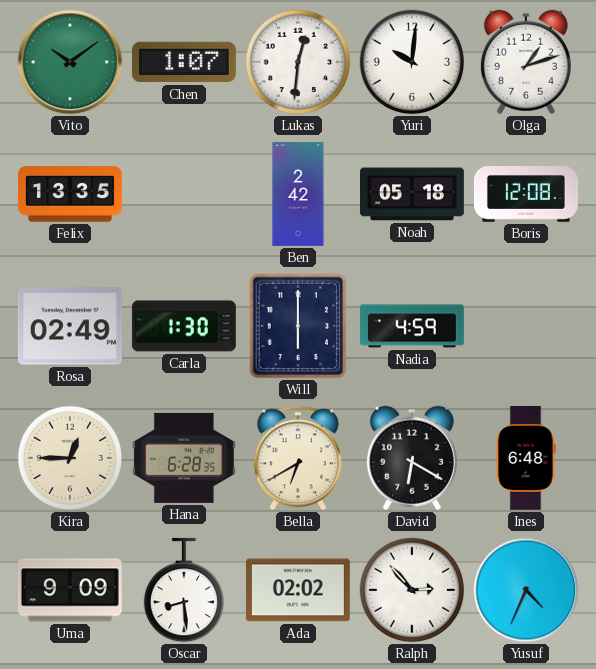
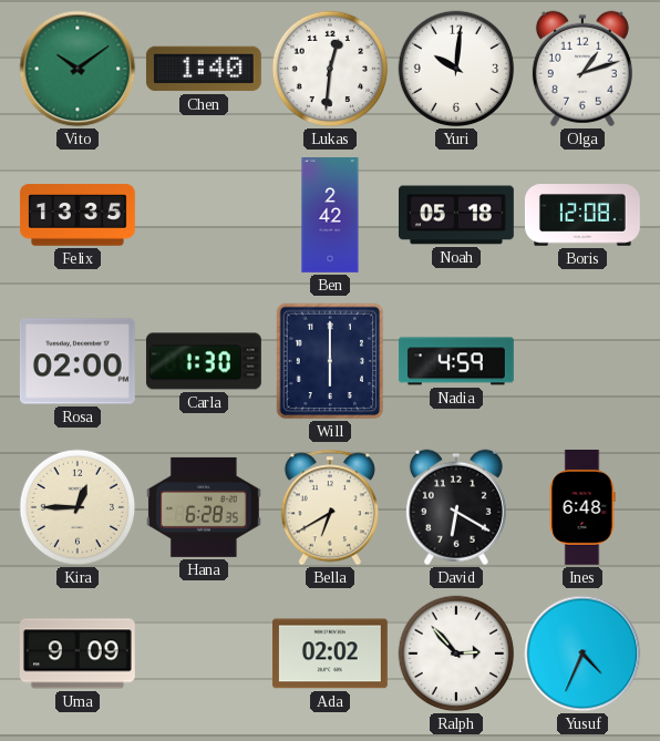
Chen: 1:07 -> 1:40 (204, 69)
Rosa: 02:49 -> 02:00 (78, 361)
Oscar: 8:29 -> none (183, 590)
